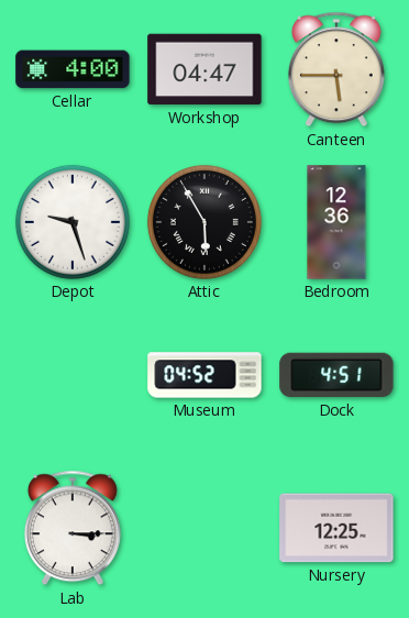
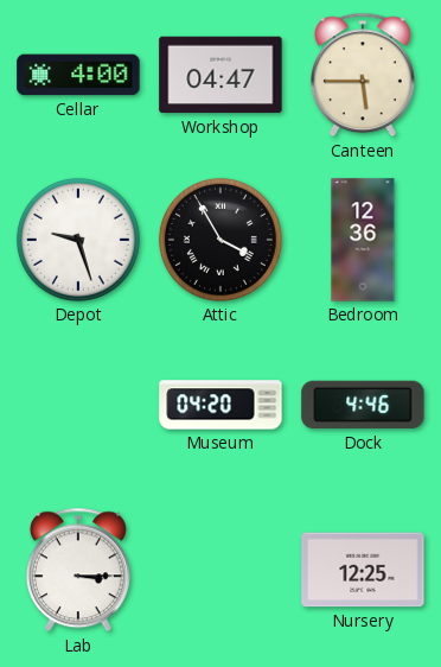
Attic: 5:55 -> 3:55 (220, 240)
Museum: 04:52 -> 04:20 (220, 405)
Dock: 4:51 -> 4:46 (363, 405)
